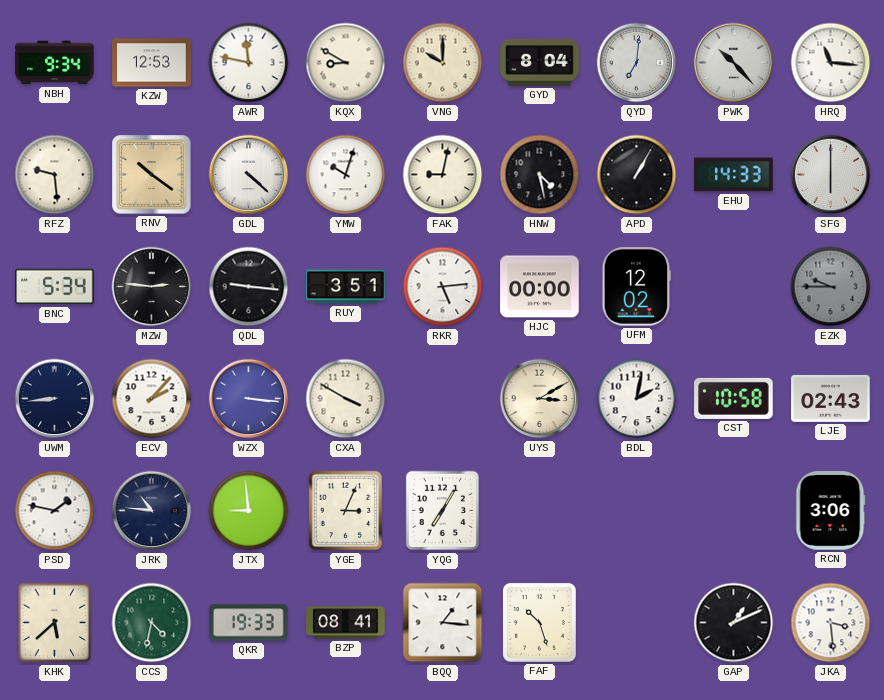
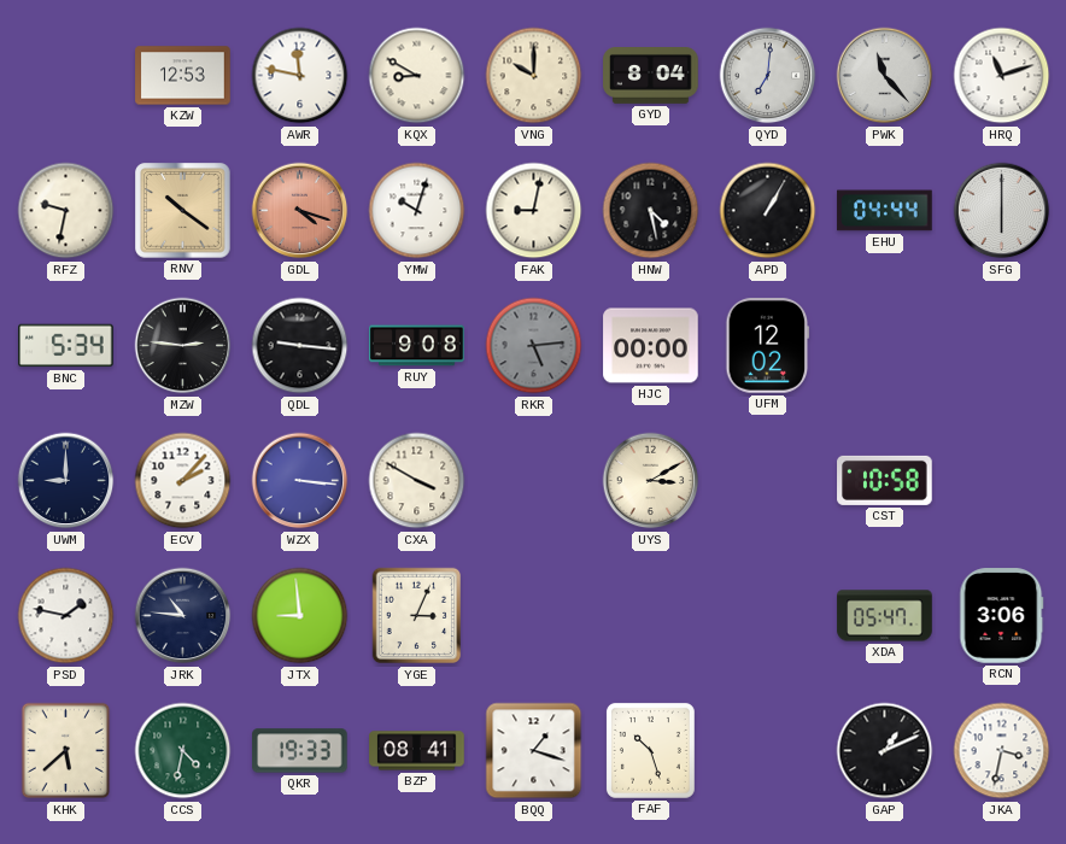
NBH: 9:34 -> none (55, 63)
PWK: 10:23 -> 11:23 (885, 76)
HRQ: 11:16 -> 11:12 (1002, 76)
RFZ: 9:29 -> 9:32 (66, 211)
GDL: 4:22 -> 4:18 (300, 211)
GDL dial: white -> salmon (300, 211)
EHU: 14:33 -> 04:44 (885, 211)
RUY: 3:51 -> 9:08 (417, 346)
RKR dial: white -> grey (534, 346)
EZK: 9:45 -> none (831, 287)
UWM: 8:44 -> 9:00 (66, 481)
BDL: 2:02 -> none (637, 399)
LJE: 02:43 -> none (831, 399)
YQG: 7:05 -> none (443, 511)
XDA: none -> 05:47 (885, 616)
BQQ: 1:16 -> 1:18 (534, 751)
JKA: 3:29 -> 3:32 (1002, 751)
